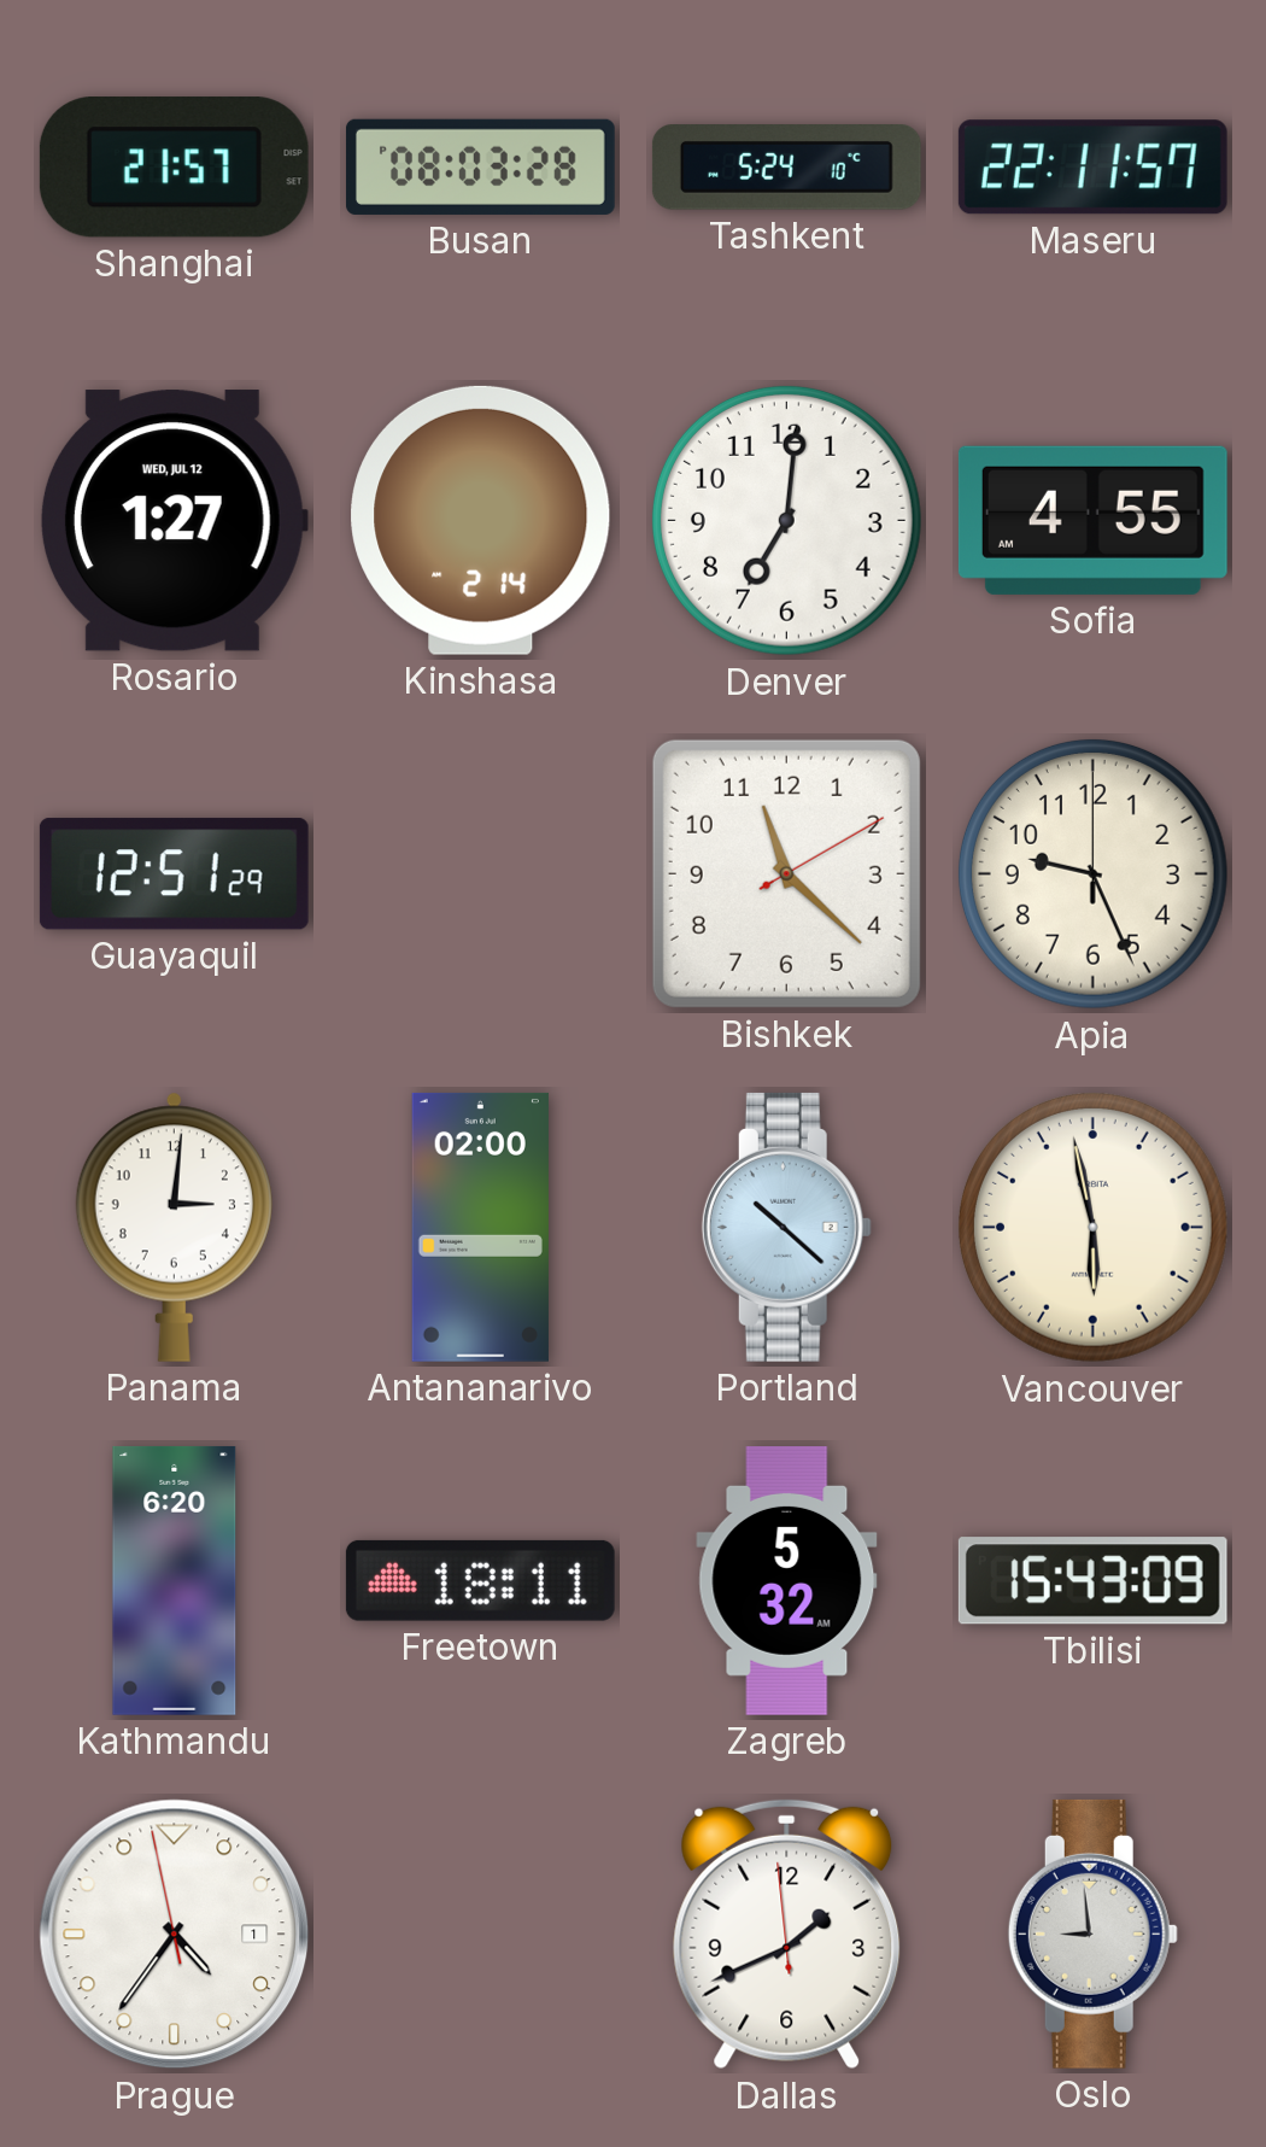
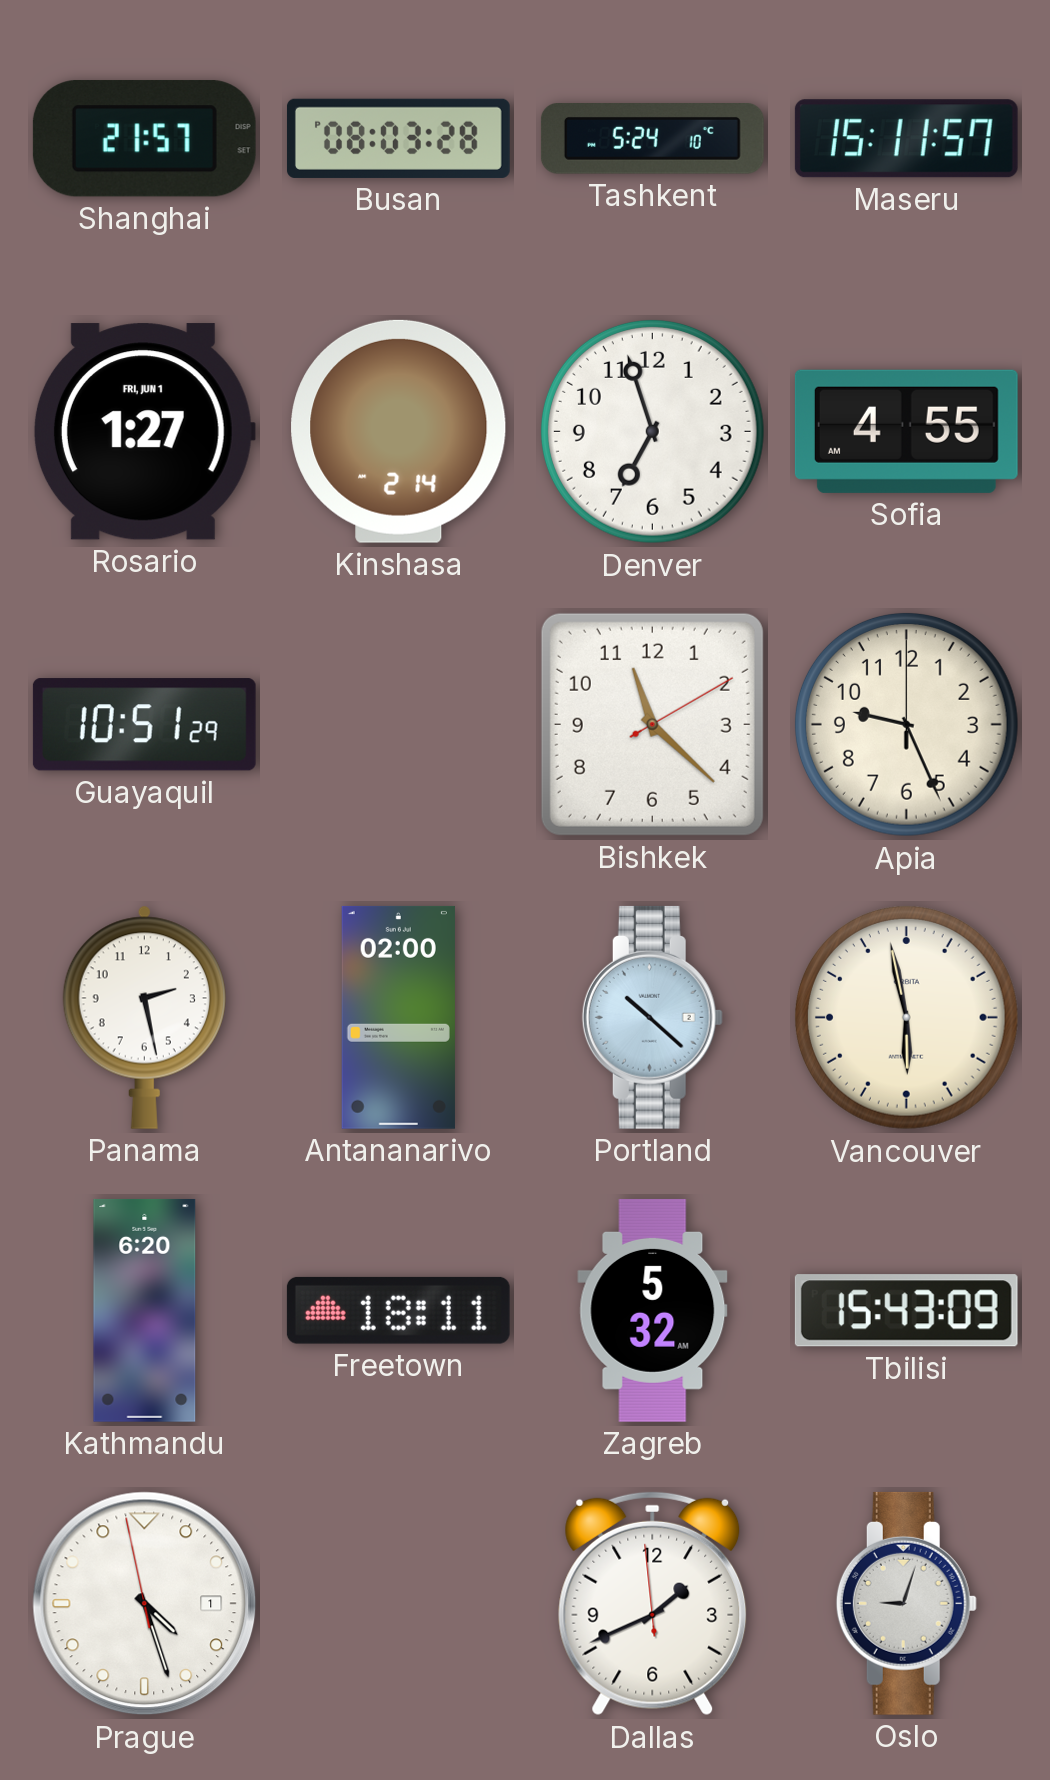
Maseru: 22:11 -> 15:11 (906, 139)
Rosario date: WED, JUL 12 -> FRI, JUN 1 (144, 432)
Denver: 7:01 -> 6:57 (652, 431)
Guayaquil: 12:51 -> 10:51 (144, 725)
Panama: 3:01 -> 2:28 (144, 1017)
Prague: 4:35 -> 4:26 (145, 1604)
Oslo: 8:59 -> 9:03 (906, 1603)
